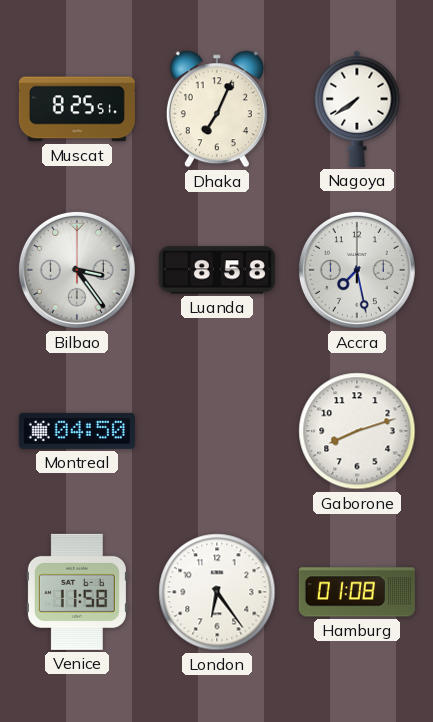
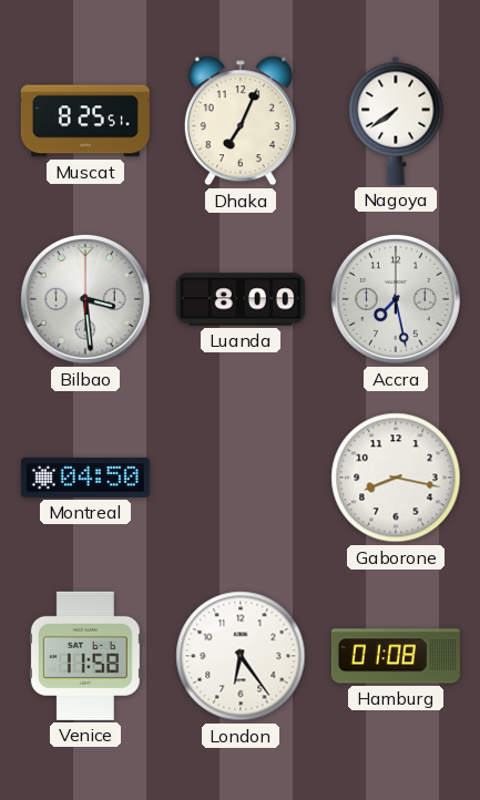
Bilbao: 3:24 -> 3:29 (85, 299)
Luanda: 8:58 -> 8:00 (241, 299)
Gaborone: 8:12 -> 8:17 (396, 478)
